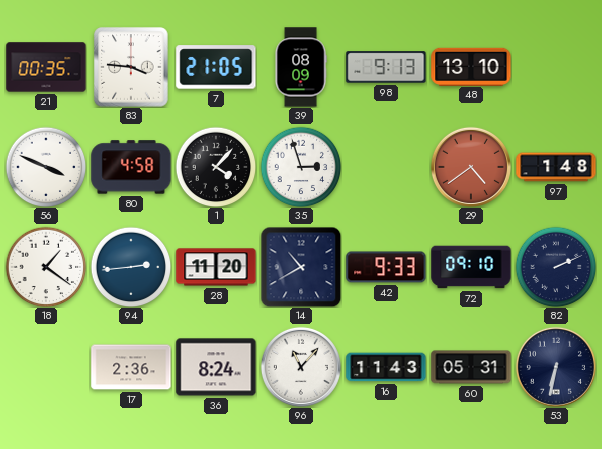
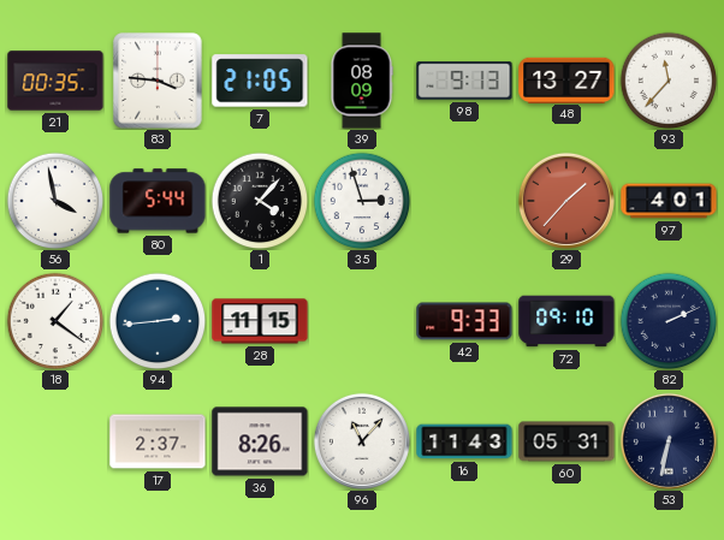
48: 13:10 -> 13:27 (566, 79)
93: none -> 11:37 (669, 81)
56: 3:49 -> 3:58 (55, 201)
80: 4:58 -> 5:44 (158, 201)
29: 4:39 -> 1:37 (566, 201)
97: 1:48 -> 4:01 (669, 201)
28: 11:20 -> 11:15 (260, 321)
14: 10:40 -> none (301, 267)
17: 2:36 -> 2:37 (158, 441)
36: 8:24 -> 8:26 (260, 441)
